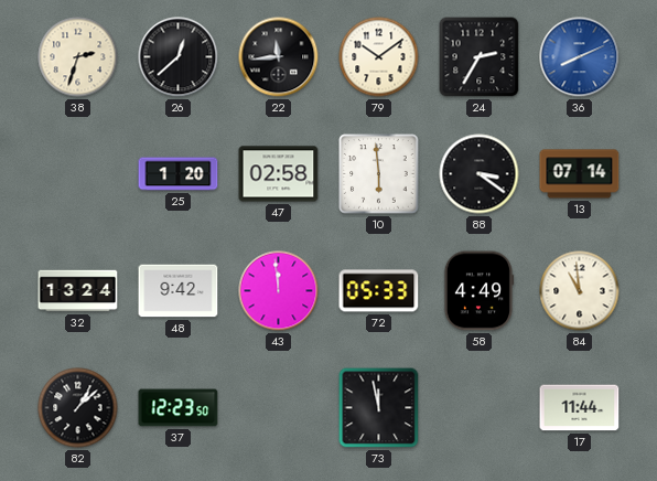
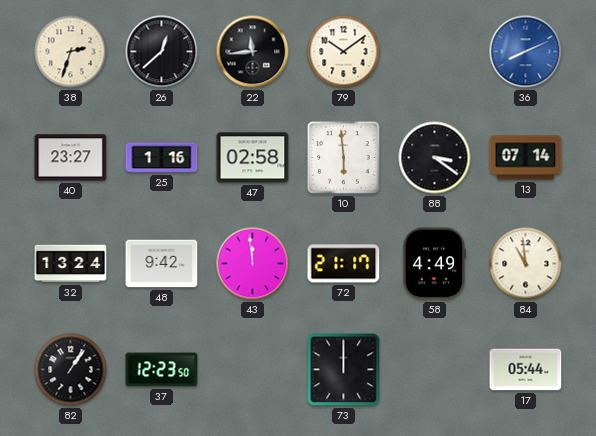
24: 2:35 -> none (480, 57)
40: none -> 23:27 (71, 158)
25: 1:20 -> 1:16 (162, 158)
72: 05:33 -> 21:17 (344, 264)
82: 1:08 -> 1:06 (71, 370)
73: 11:58 -> 12:00 (344, 370)
17: 11:44 -> 05:44 (526, 370)
